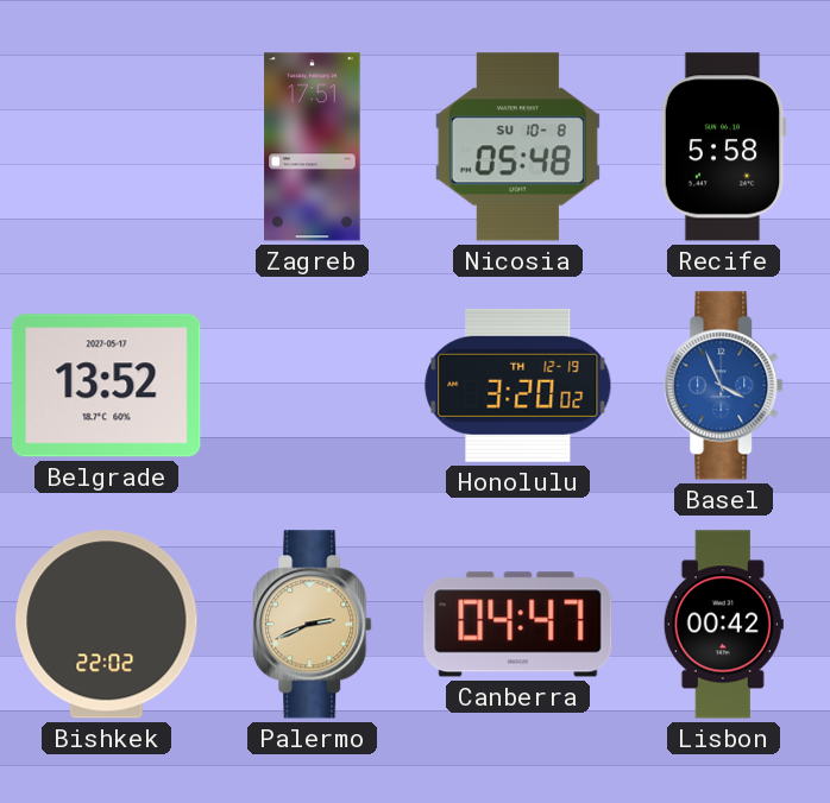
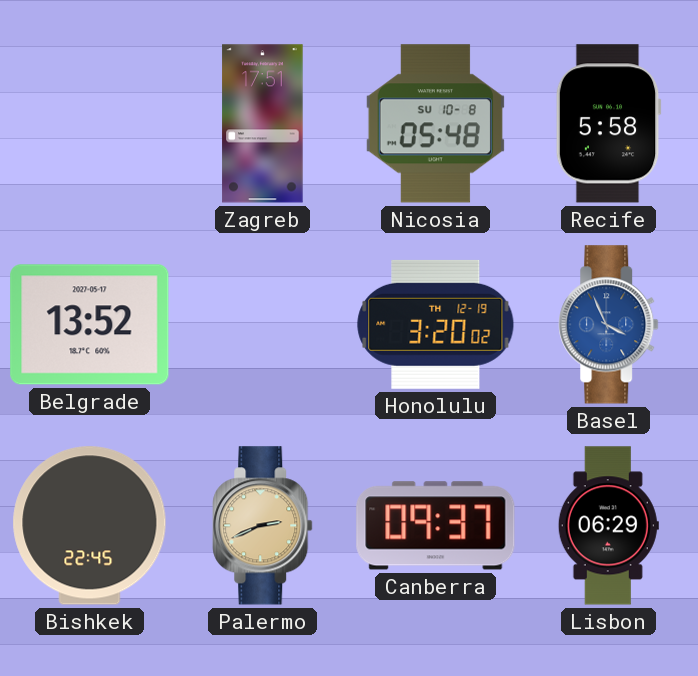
Bishkek: 22:02 -> 22:45 (90, 526)
Canberra: 04:47 -> 09:37 (436, 526)
Lisbon: 00:42 -> 06:29 (608, 526)
